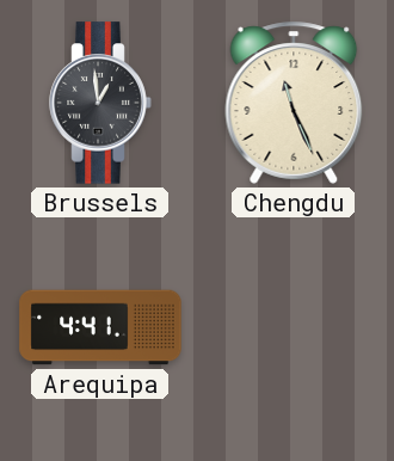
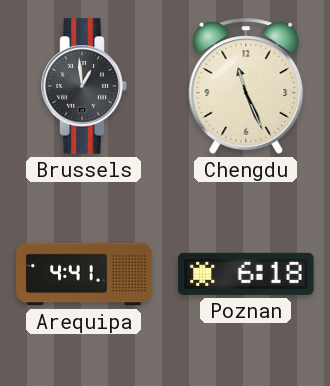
Poznan: none -> 6:18 (246, 274)
